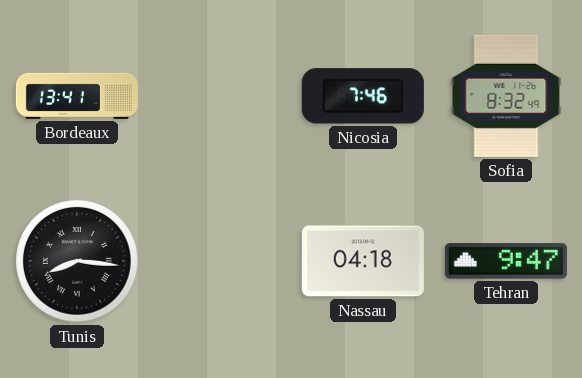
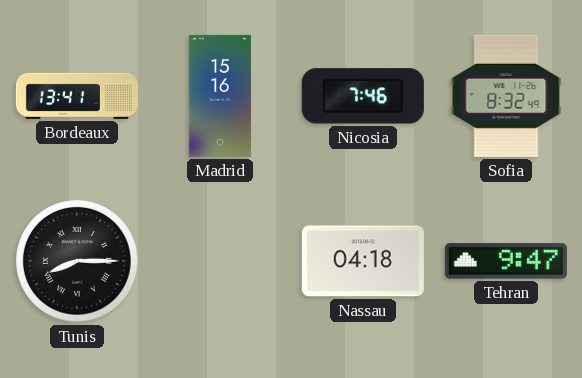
Madrid: none -> 15:16 (220, 96)
Tunis: 8:16 -> 8:15 (77, 261)
